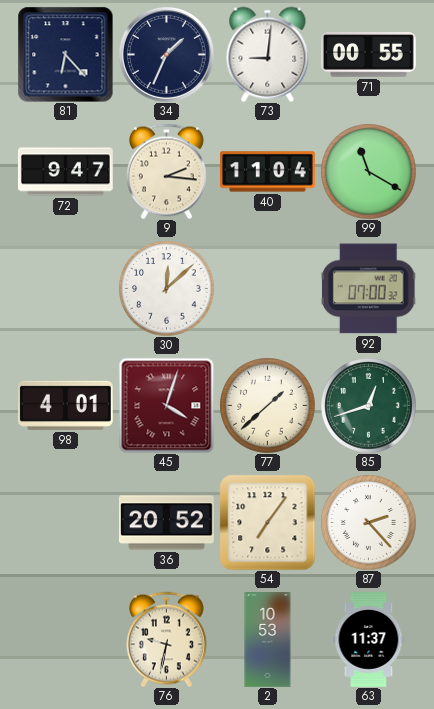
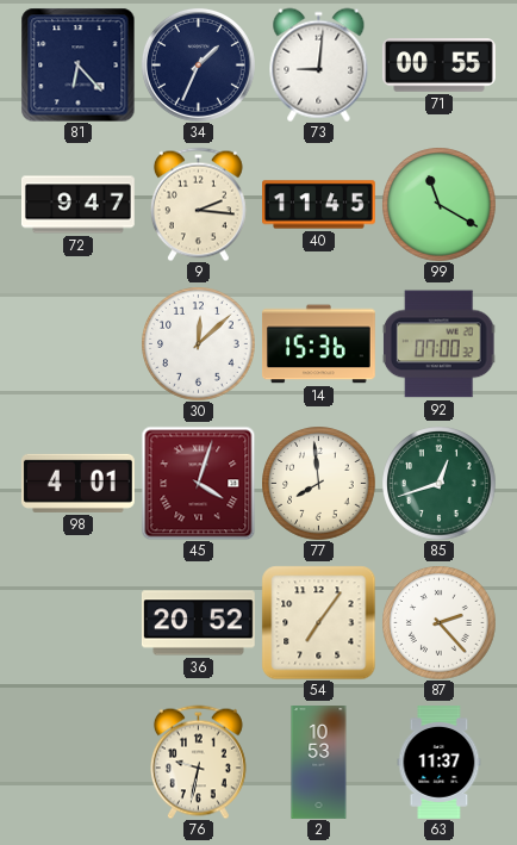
40: 11:04 -> 11:45 (319, 205)
14: none -> 15:36 (318, 344)
77: 1:38 -> 7:59 (318, 483)
